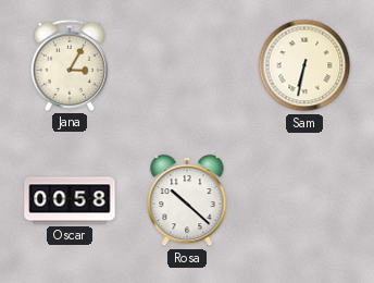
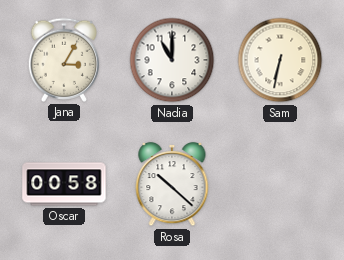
Nadia: none -> 11:00 (172, 60)
